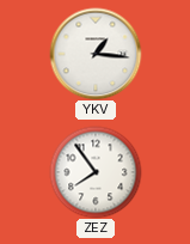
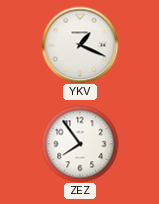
YKV: 1:16 -> 1:19 (80, 45)
